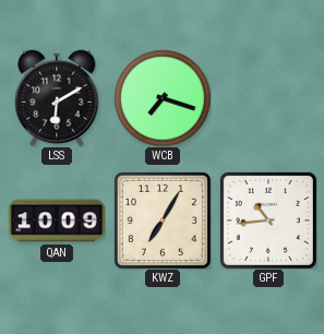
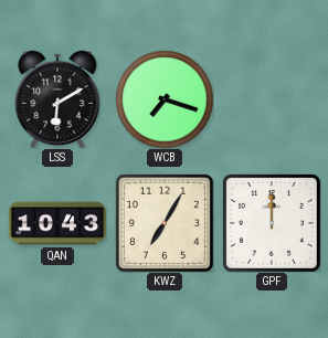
QAN: 10:09 -> 10:43 (57, 223)
GPF: 10:44 -> 12:00 (272, 223)
